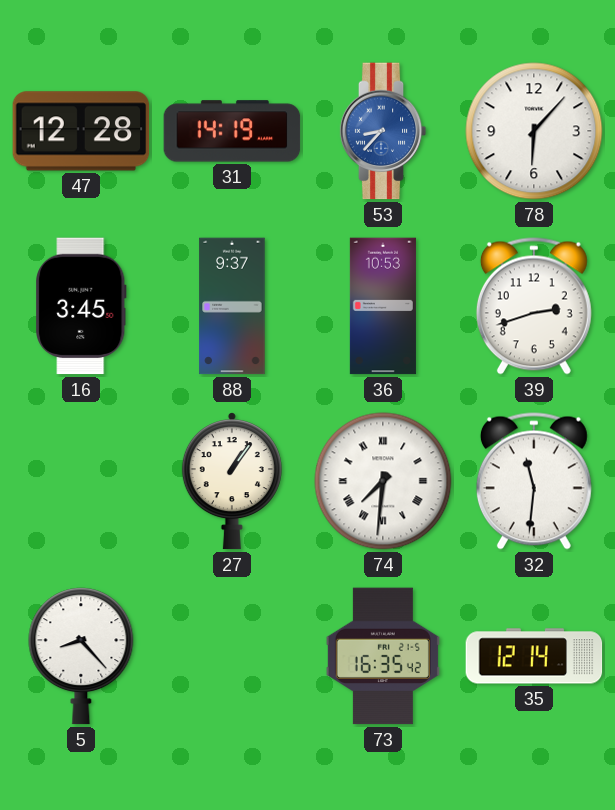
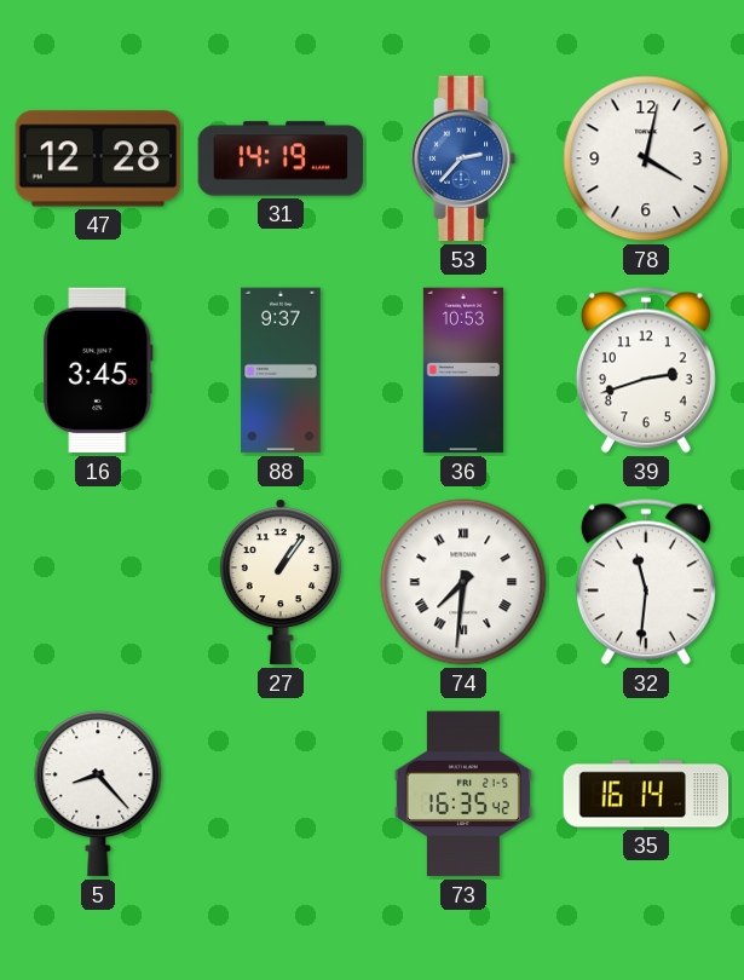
53: 8:37 -> 2:37 (463, 158)
78: 6:07 -> 4:02 (646, 158)
35: 12:14 -> 16:14 (646, 794)
